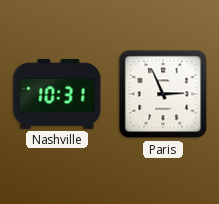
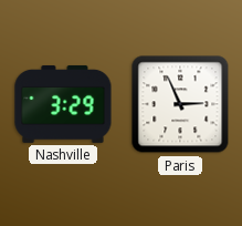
Nashville: 10:31 -> 3:29 (63, 104)
